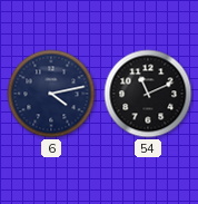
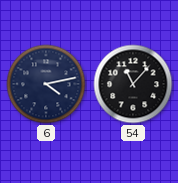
54: 11:11 -> 11:07 (133, 84)
